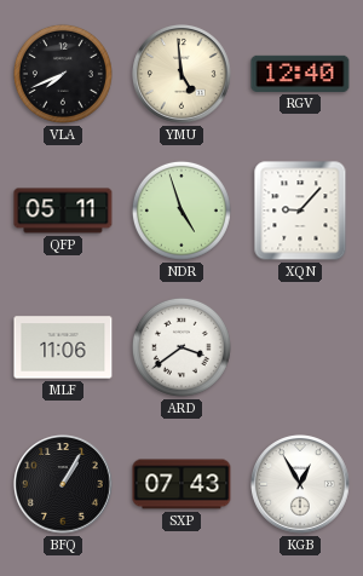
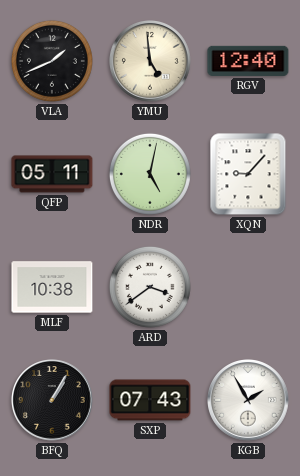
VLA: 7:41 -> 1:41 (52, 61)
NDR: 4:57 -> 5:02 (150, 174)
MLF: 11:06 -> 10:38 (52, 287)
KGB: 12:55 -> 1:55 (249, 401)
